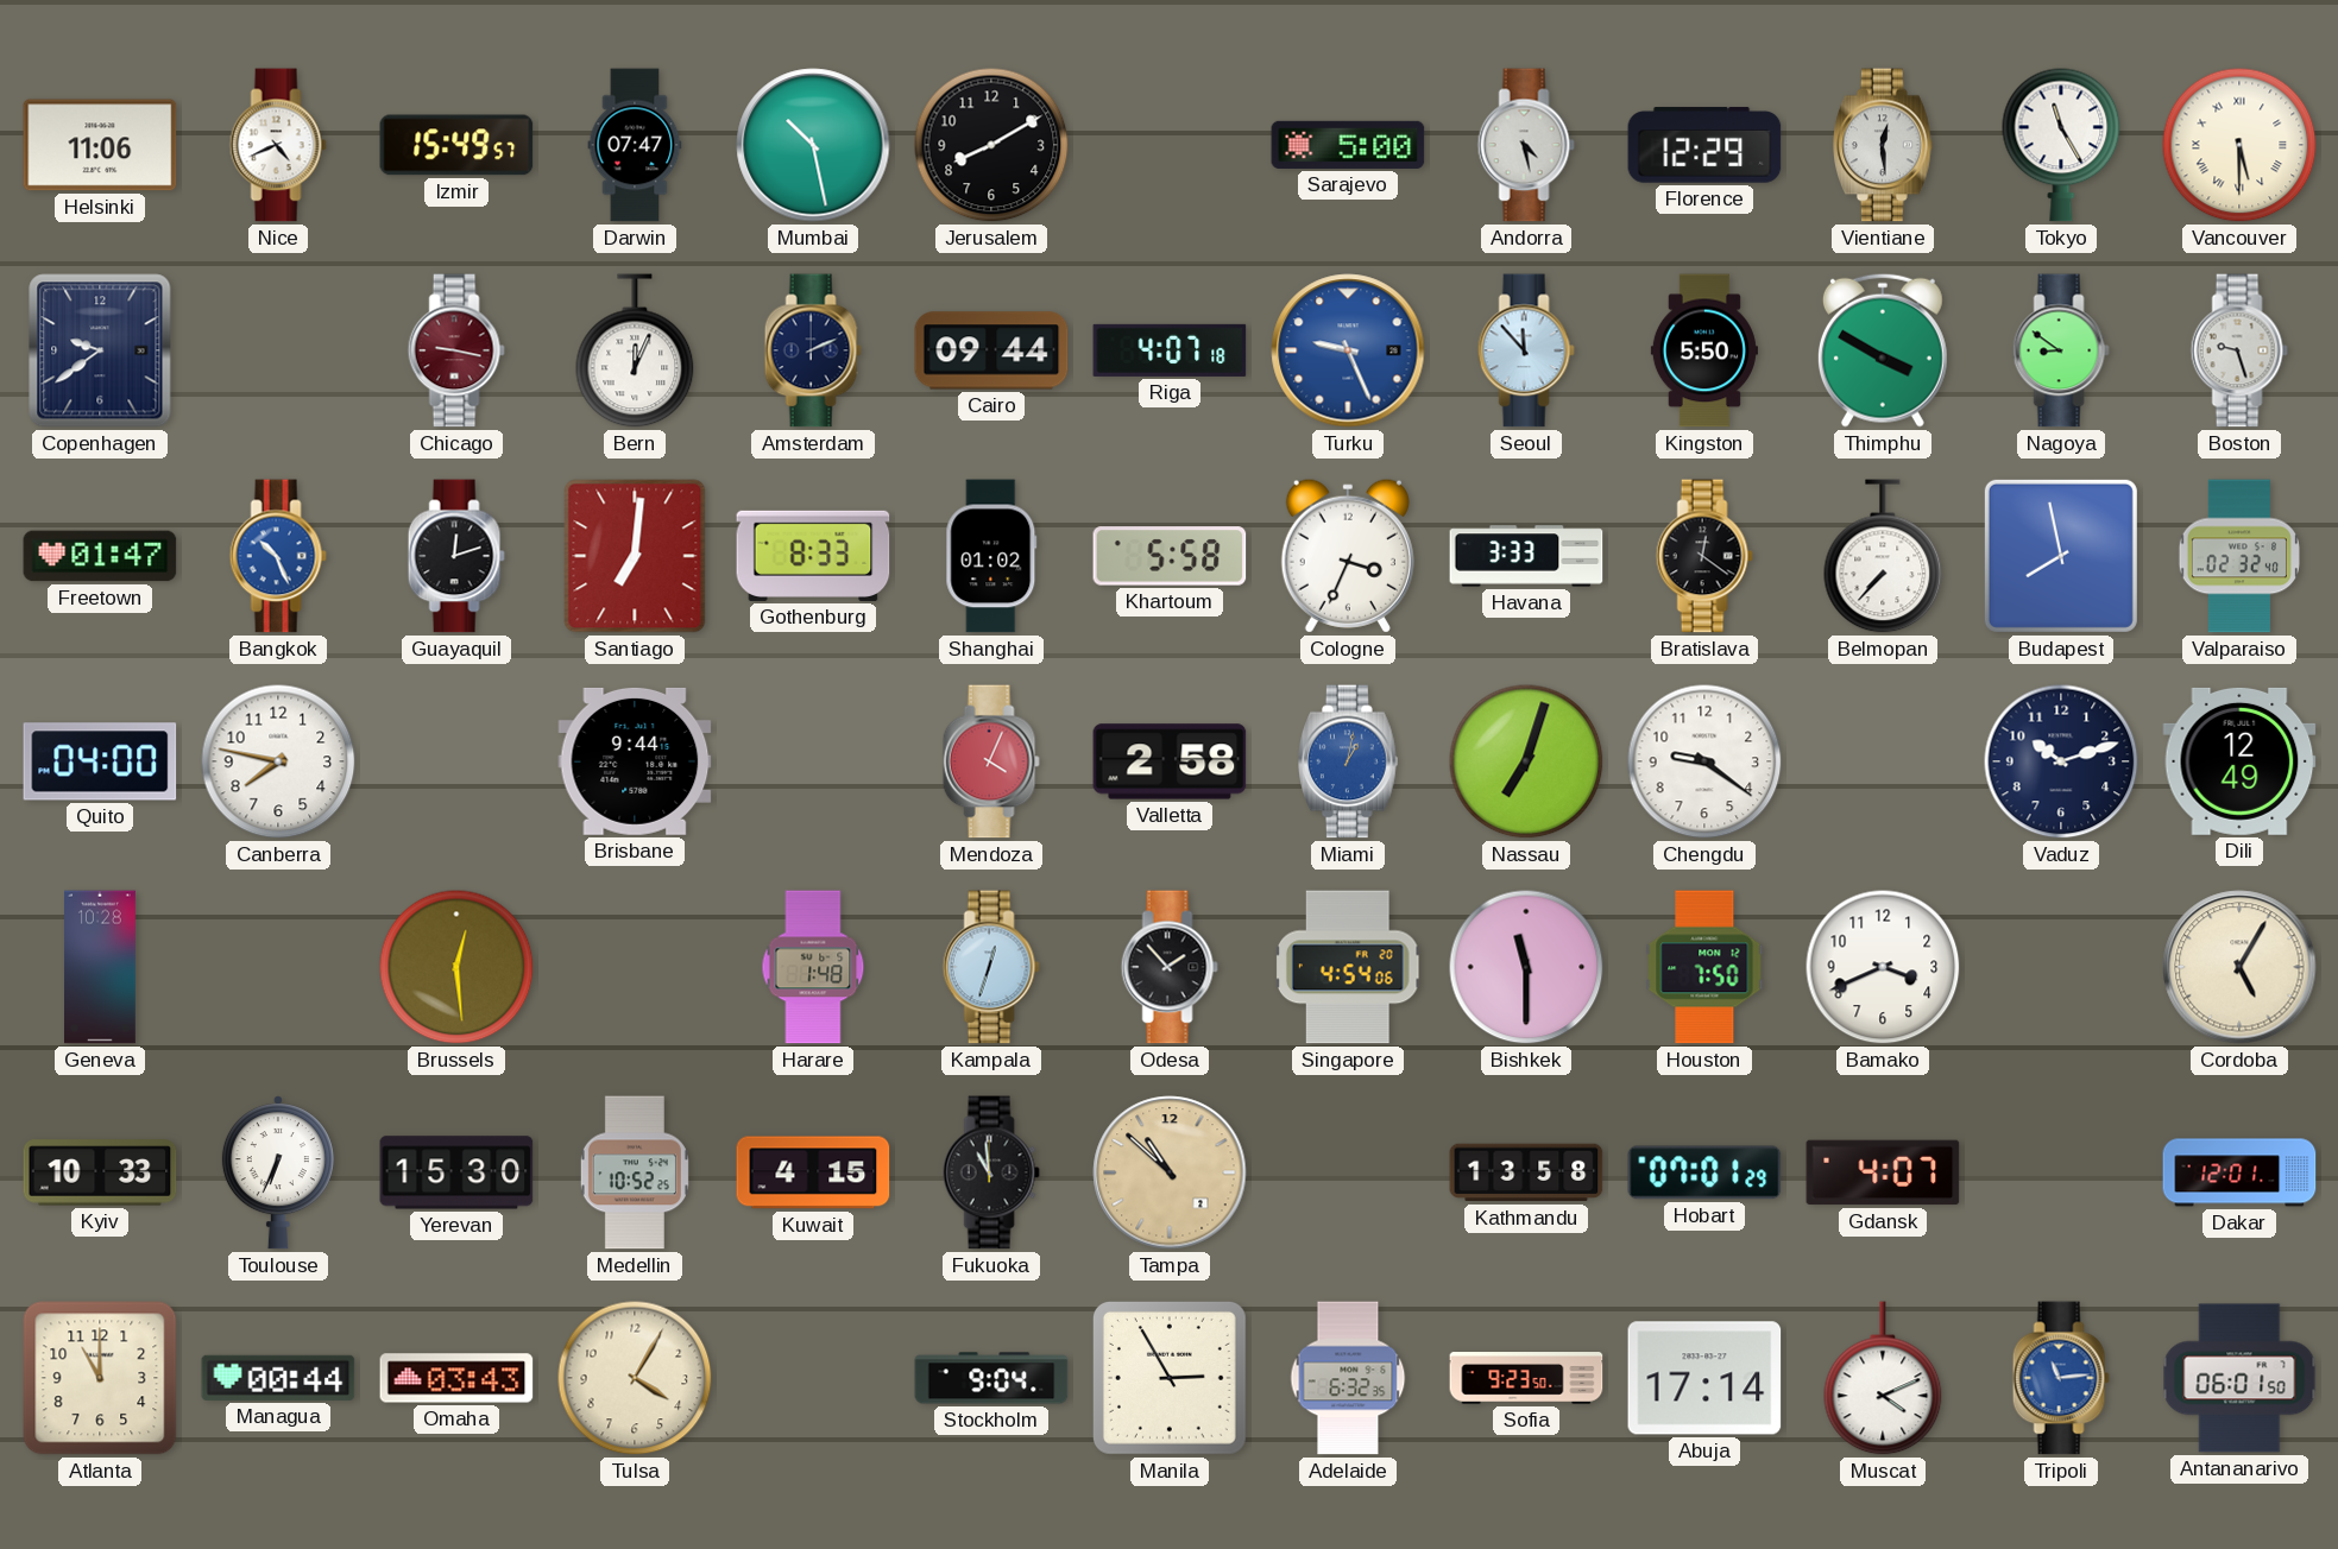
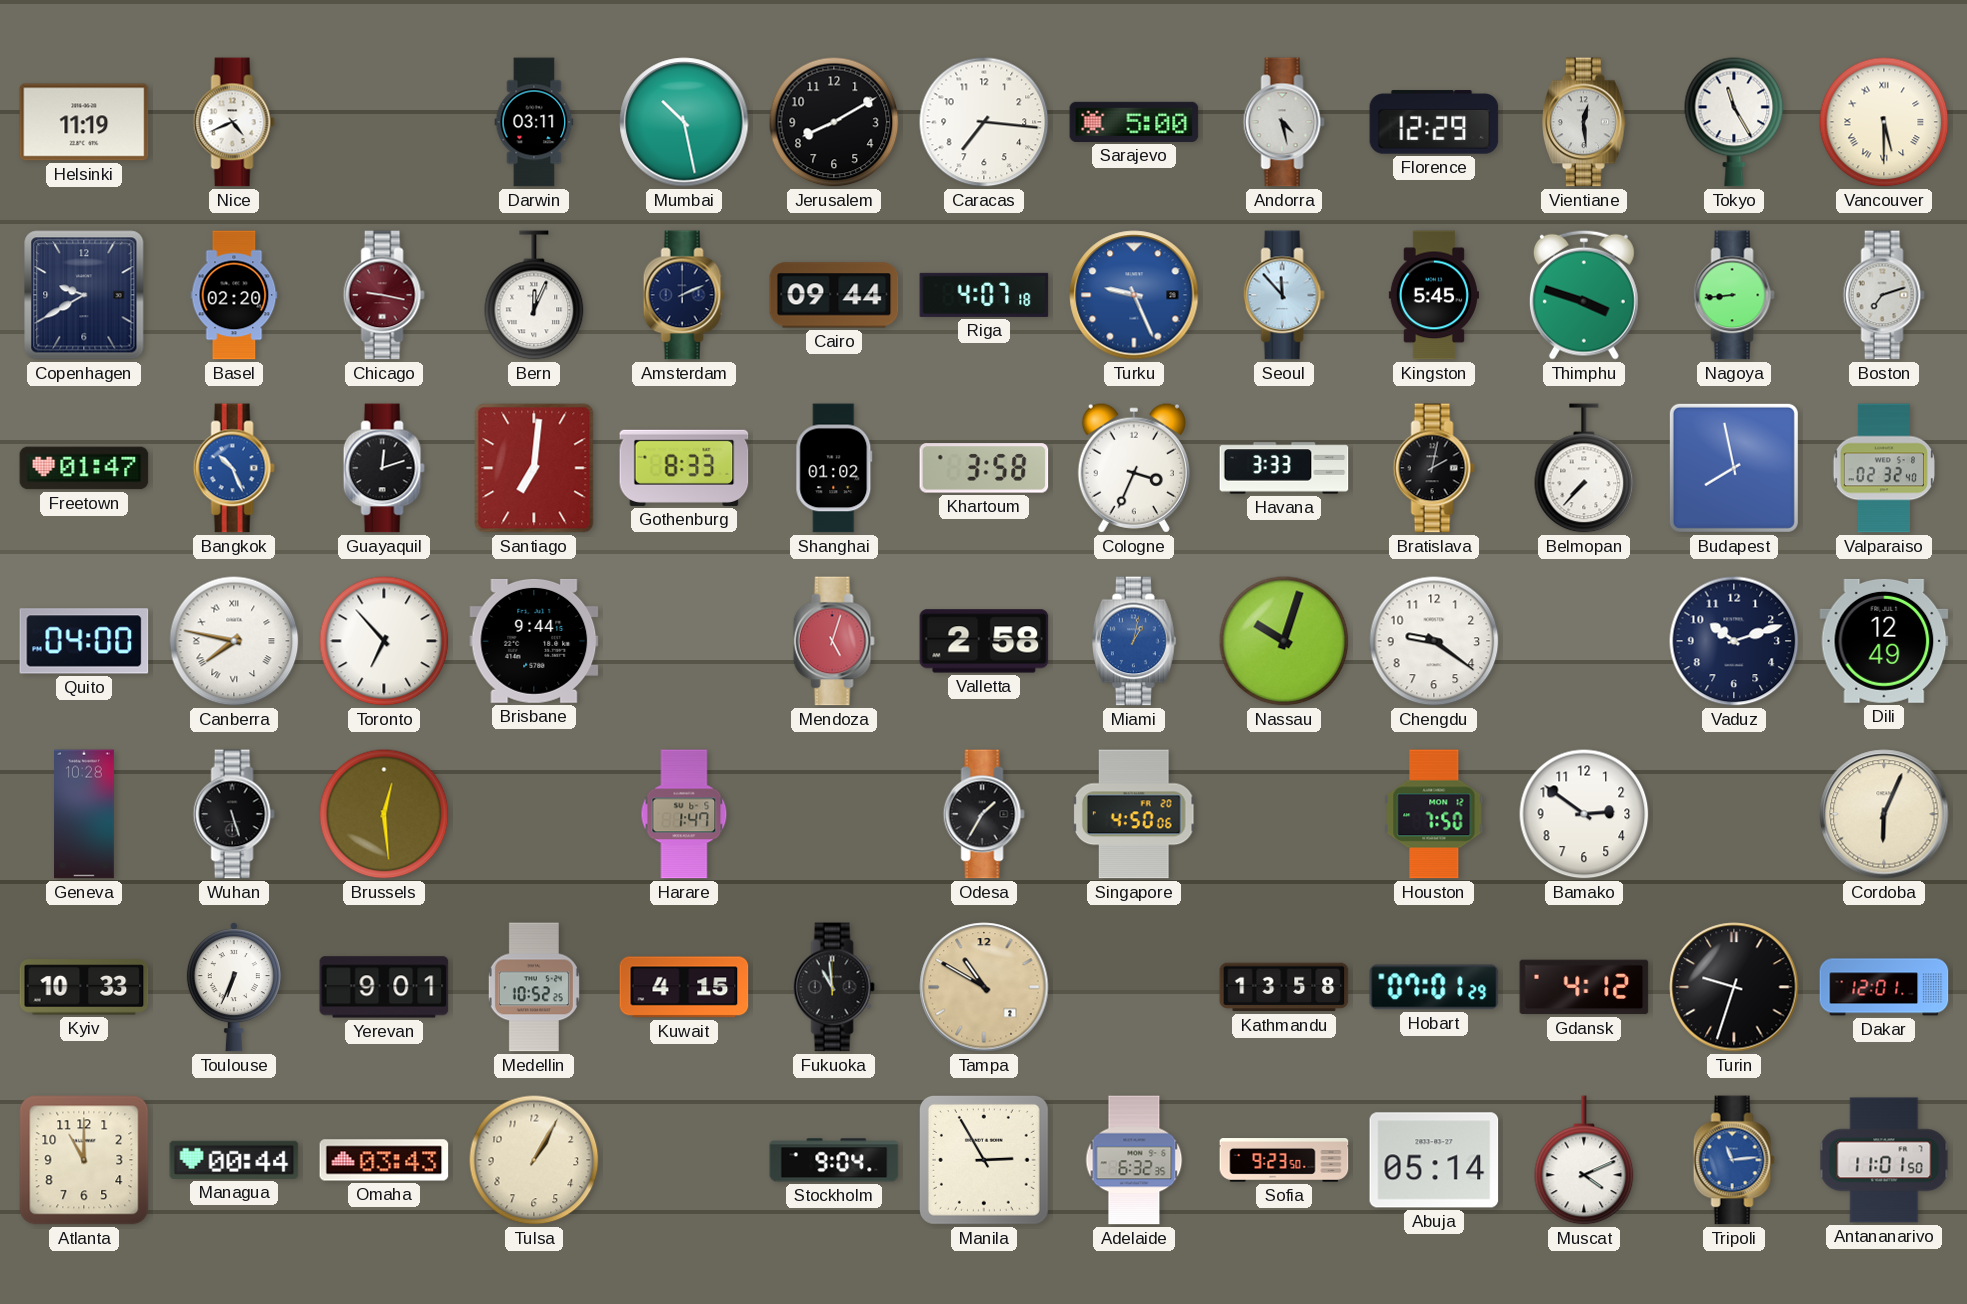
Helsinki: 11:06 -> 11:19 (84, 122)
Izmir: 15:49 -> none (456, 145)
Darwin: 07:47 -> 03:11 (534, 122)
Caracas: none -> 7:16 (984, 122)
Copenhagen: 9:39 -> 9:40 (84, 295)
Basel: none -> 02:20 (234, 295)
Kingston: 5:50 -> 5:45 (1434, 295)
Thimphu: 3:50 -> 3:48 (1584, 295)
Nagoya: 8:51 -> 8:44 (1734, 295)
Boston: 9:27 -> 7:12 (1884, 295)
Khartoum: 5:58 -> 3:58 (984, 468)
Bratislava: 12:21 -> 2:02 (1434, 468)
Canberra numerals: Arabic -> Roman (234, 641)
Toronto: none -> 6:53 (384, 641)
Mendoza: 4:04 -> 5:03 (834, 641)
Nassau: 7:03 -> 10:03 (1284, 641)
Wuhan: none -> 5:27 (234, 814)
Harare: 1:48 -> 1:47 (684, 814)
Kampala: 12:33 -> none (991, 967)
Odesa: 1:53 -> 1:35 (984, 814)
Singapore: 4:54 -> 4:50 (1134, 814)
Bishkek: 11:30 -> none (1526, 967)
Bamako: 3:41 -> 2:51 (1584, 814)
Cordoba: 5:05 -> 6:04 (1884, 814)
Yerevan: 15:30 -> 9:01 (384, 987)
Tampa: 10:52 -> 10:50 (984, 987)
Gdansk: 4:07 -> 4:12 (1584, 987)
Turin: none -> 9:33 (1734, 987)
Tulsa: 4:05 -> 1:05 (534, 1160)
Abuja: 17:14 -> 05:14 (1434, 1160)
Antananarivo: 06:01 -> 11:01 (1884, 1160)
